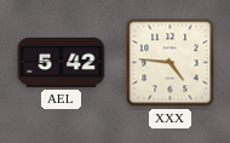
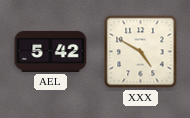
XXX: 4:46 -> 4:50 (141, 52)
